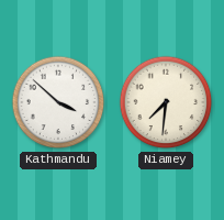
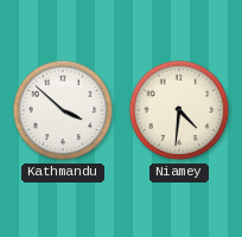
Niamey: 7:31 -> 4:31 (179, 110)
